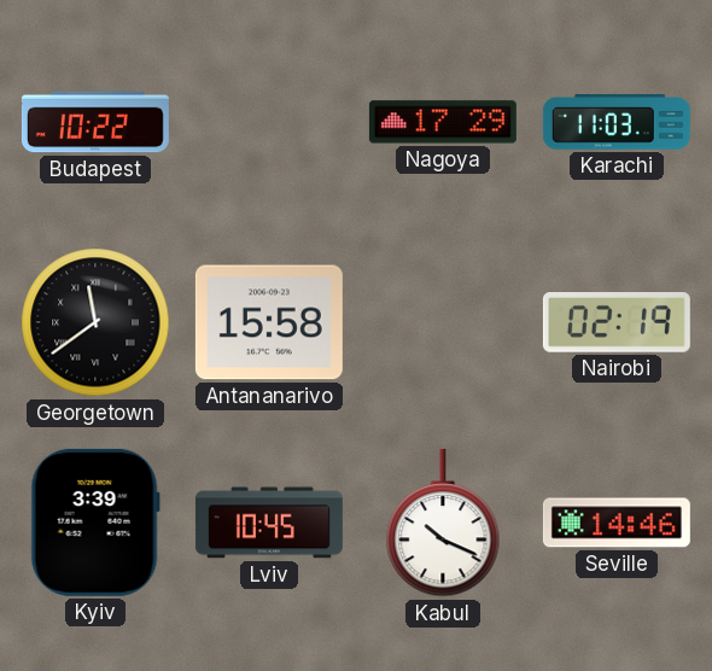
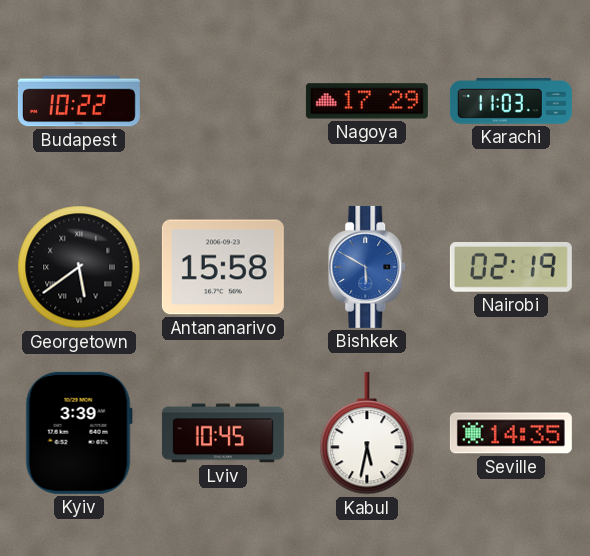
Georgetown: 11:39 -> 5:39 (79, 267)
Bishkek: none -> 5:50 (368, 267)
Kabul: 10:19 -> 5:32 (367, 433)
Seville: 14:46 -> 14:35 (511, 433)
